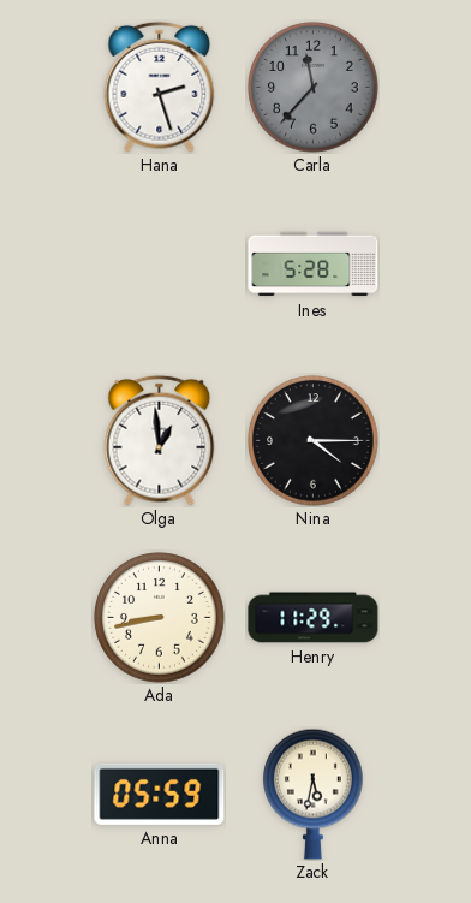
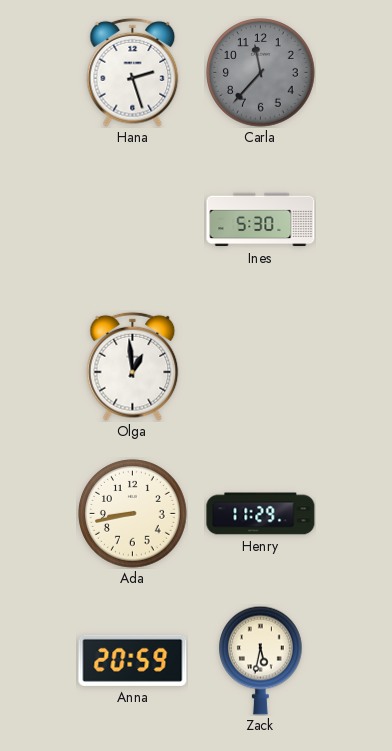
Ines: 5:28 -> 5:30 (261, 220)
Nina: 4:15 -> none (314, 441)
Anna: 05:59 -> 20:59 (133, 660)
